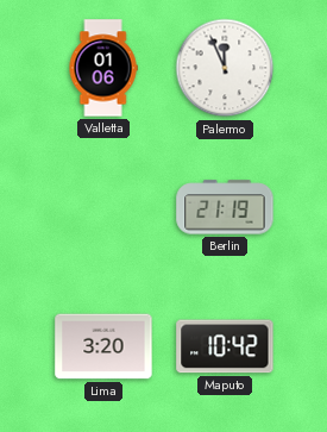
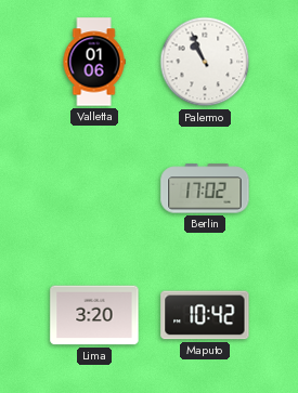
Palermo: 11:56 -> 10:56 (205, 62)
Berlin: 21:19 -> 17:02 (205, 188)
